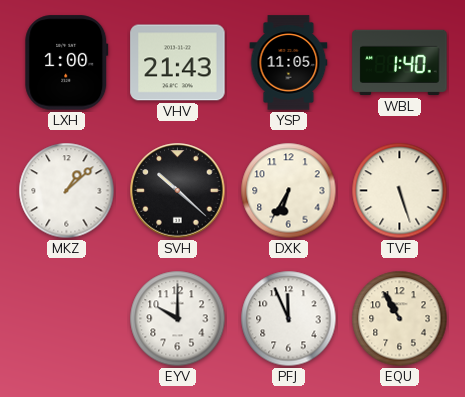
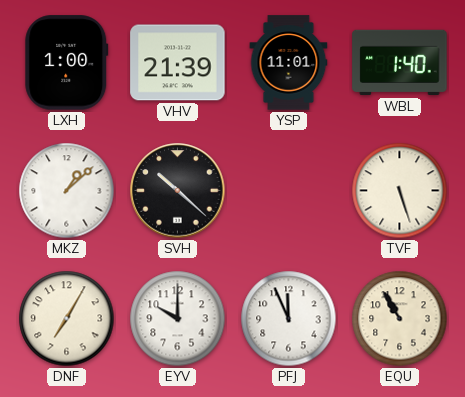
VHV: 21:43 -> 21:39 (178, 63)
YSP: 11:05 -> 11:01 (289, 63)
DXK: 6:35 -> none (289, 191)
DNF: none -> 7:05 (67, 319)
